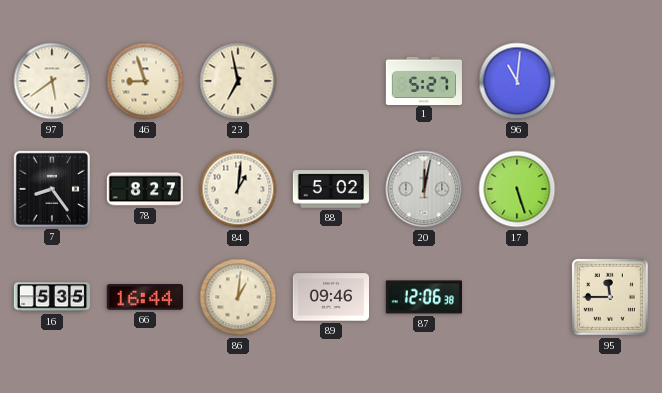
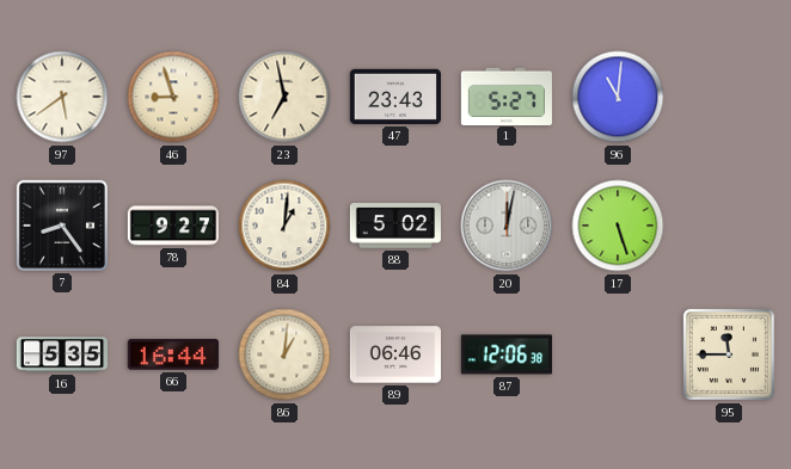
47: none -> 23:43 (395, 97)
78: 8:27 -> 9:27 (173, 226)
89: 09:46 -> 06:46 (394, 354)
